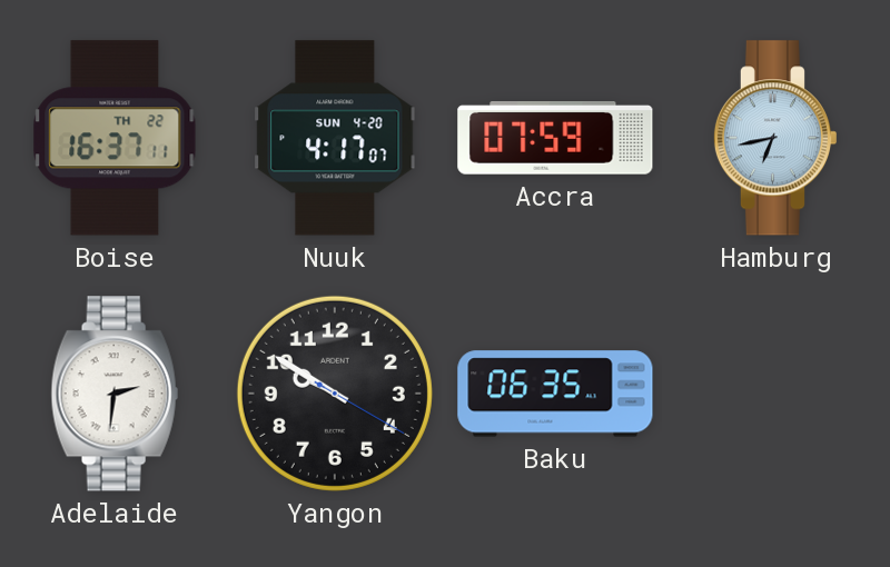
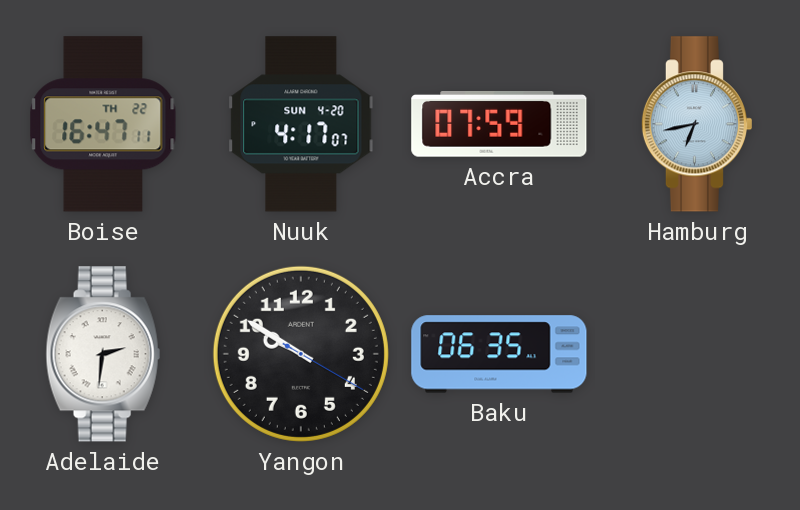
Boise: 16:37 -> 16:47 (103, 124)
